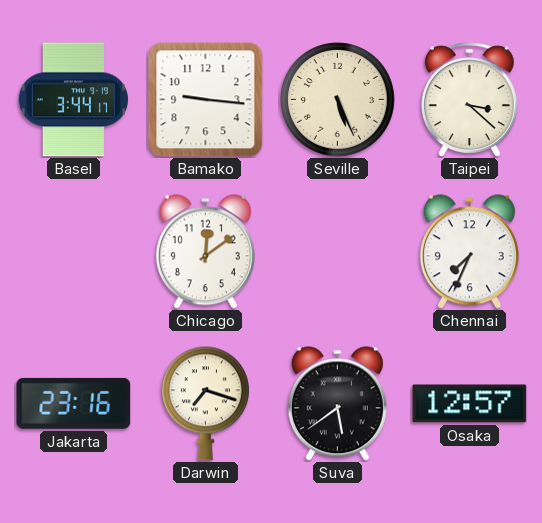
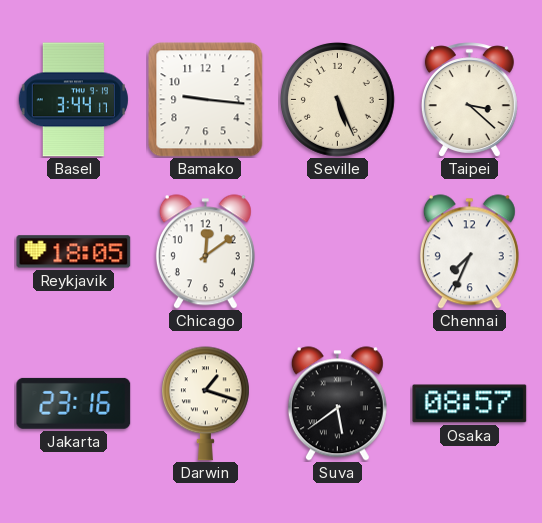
Reykjavik: none -> 18:05 (74, 252)
Darwin: 7:18 -> 1:18 (205, 404)
Osaka: 12:57 -> 08:57 (470, 404)
